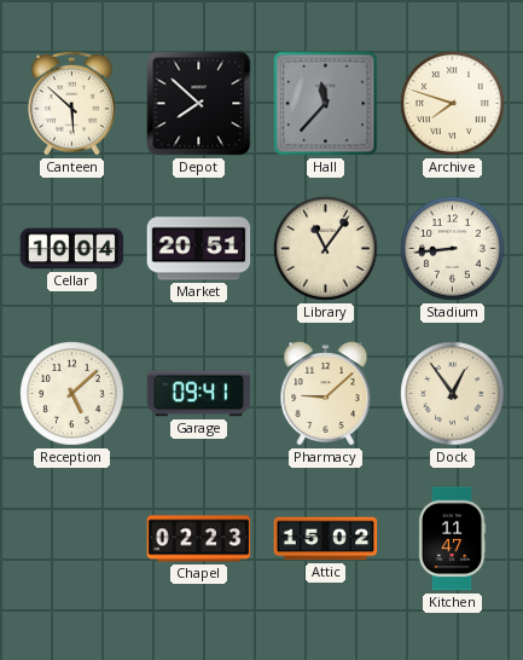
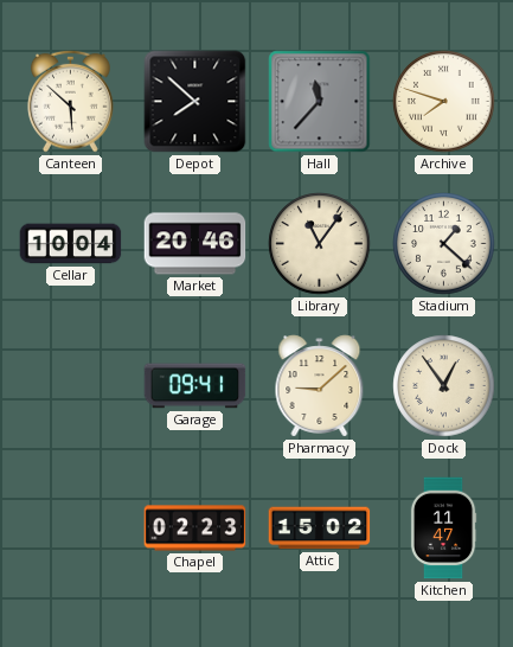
Market: 20:51 -> 20:46 (195, 244)
Stadium: 8:44 -> 1:22 (444, 244)
Reception: 5:08 -> none (72, 394)
